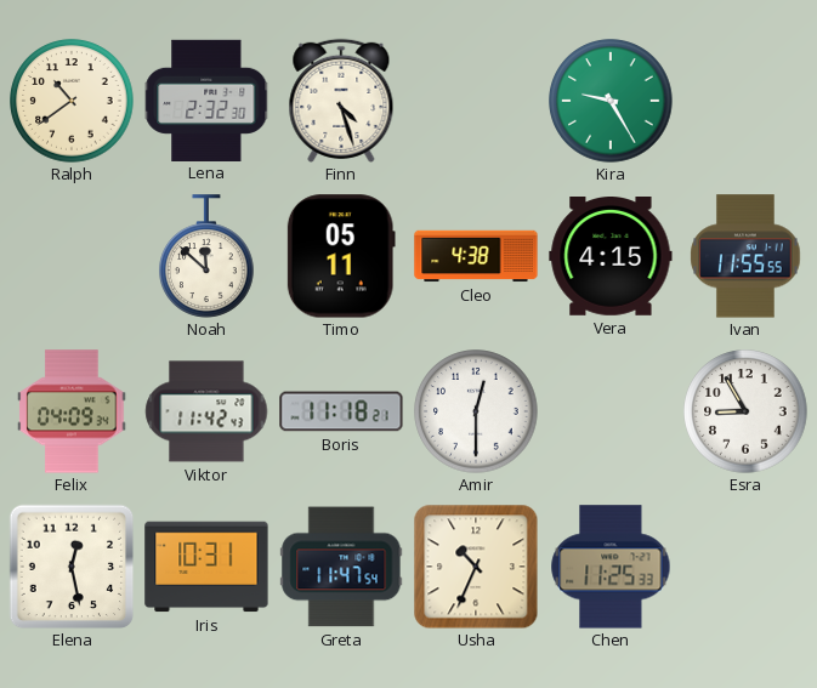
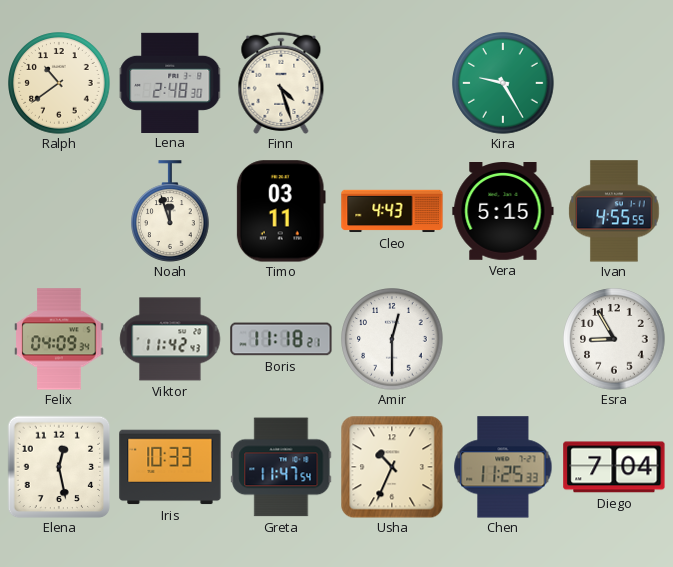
Lena: 2:32 -> 2:48 (170, 82)
Noah: 11:52 -> 11:57 (171, 211)
Timo: 05:11 -> 03:11 (281, 211)
Cleo: 4:38 -> 4:43 (392, 211)
Vera: 4:15 -> 5:15 (503, 212)
Ivan: 11:55 -> 4:55 (614, 211)
Iris: 10:31 -> 10:33 (170, 467)
Diego: none -> 7:04 (614, 467)
